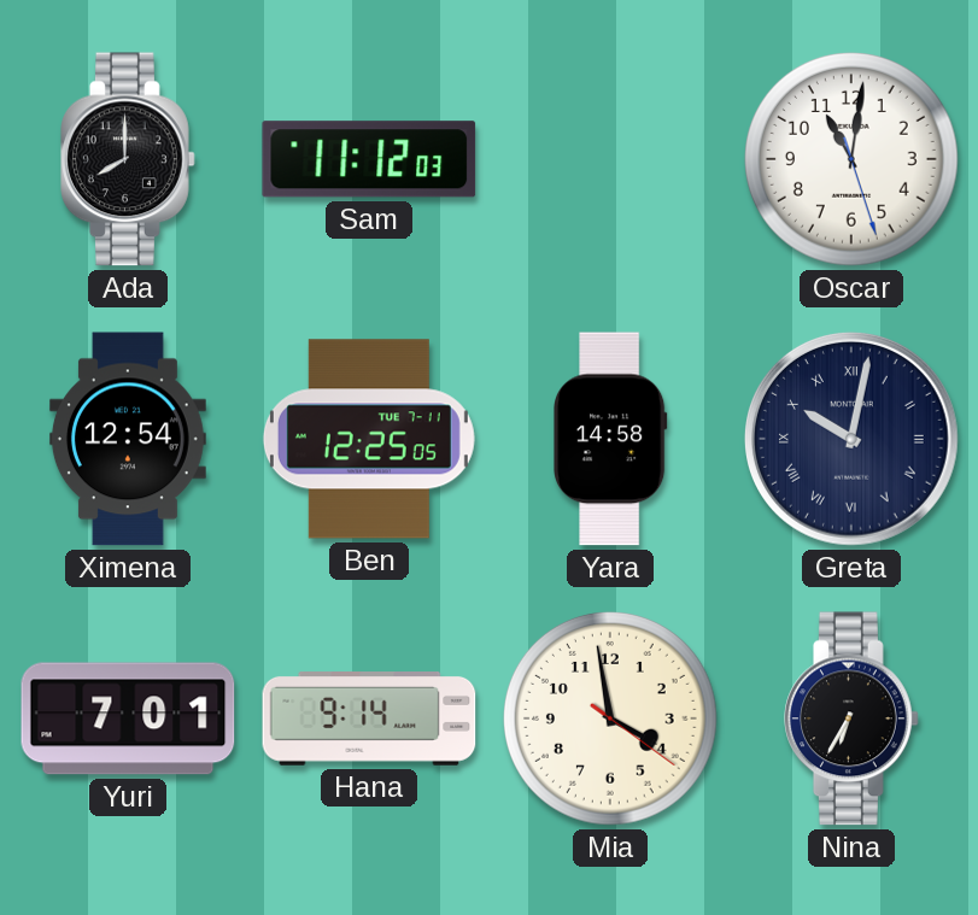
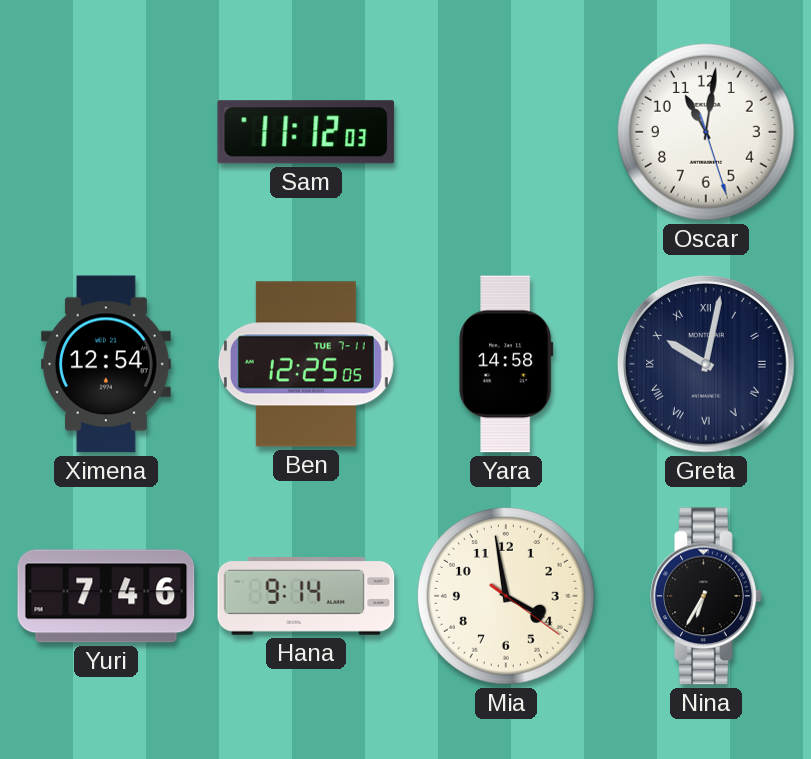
Ada: 8:00 -> none (128, 159)
Yuri: 7:01 -> 7:46 (106, 596)
